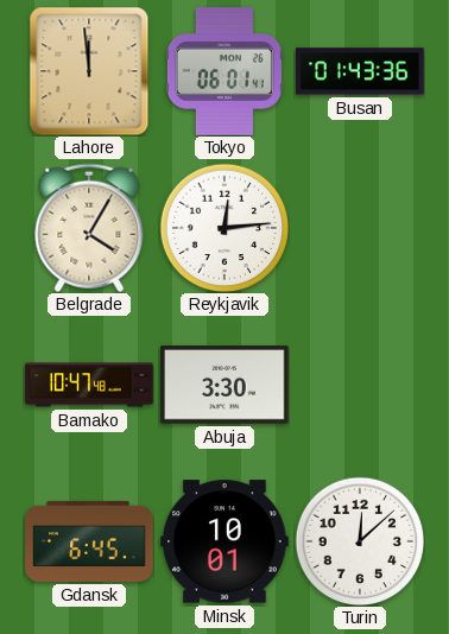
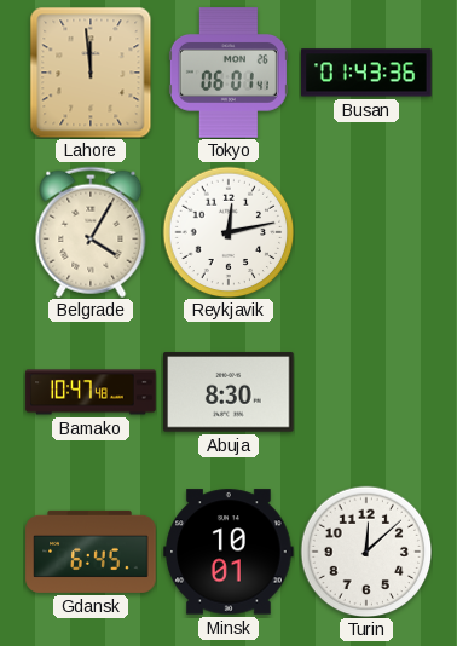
Reykjavik: 12:14 -> 12:13 (228, 232)
Abuja: 3:30 -> 8:30 (228, 392)
